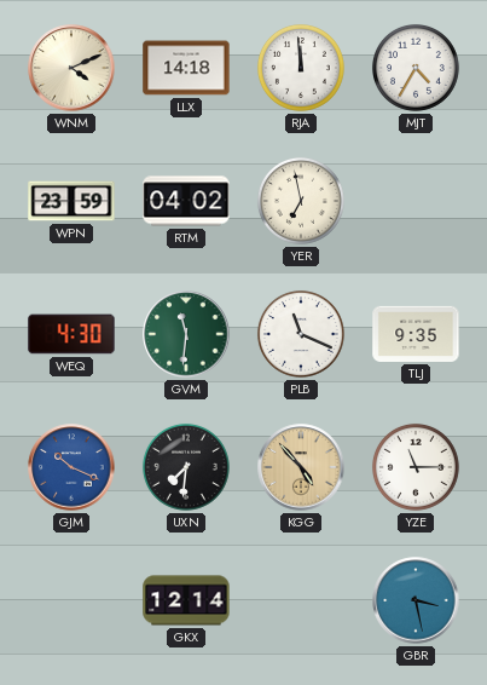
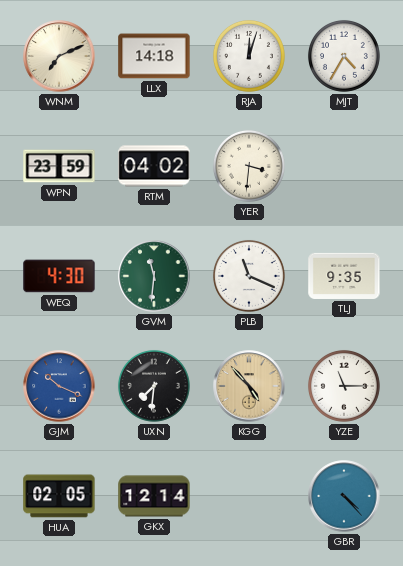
WNM: 4:11 -> 7:11 (59, 56)
RJA: 11:59 -> 12:03 (249, 56)
YER: 6:58 -> 3:31 (249, 166)
HUA: none -> 02:05 (59, 496)
GBR: 3:28 -> 4:23 (344, 496)
